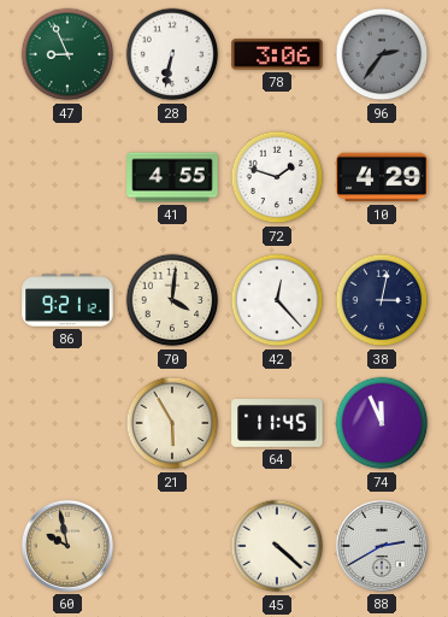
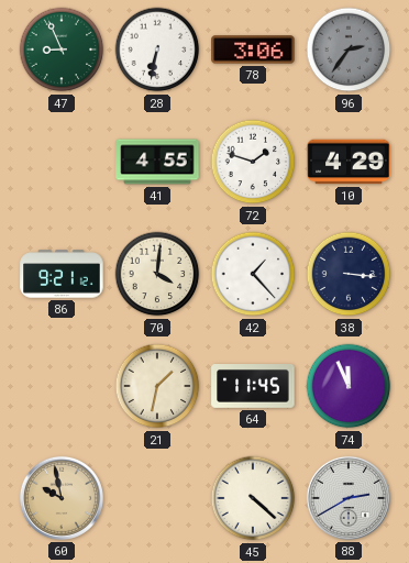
42: 12:23 -> 1:23 (253, 274)
38: 3:02 -> 3:16 (349, 274)
21: 5:55 -> 1:32 (157, 386)
